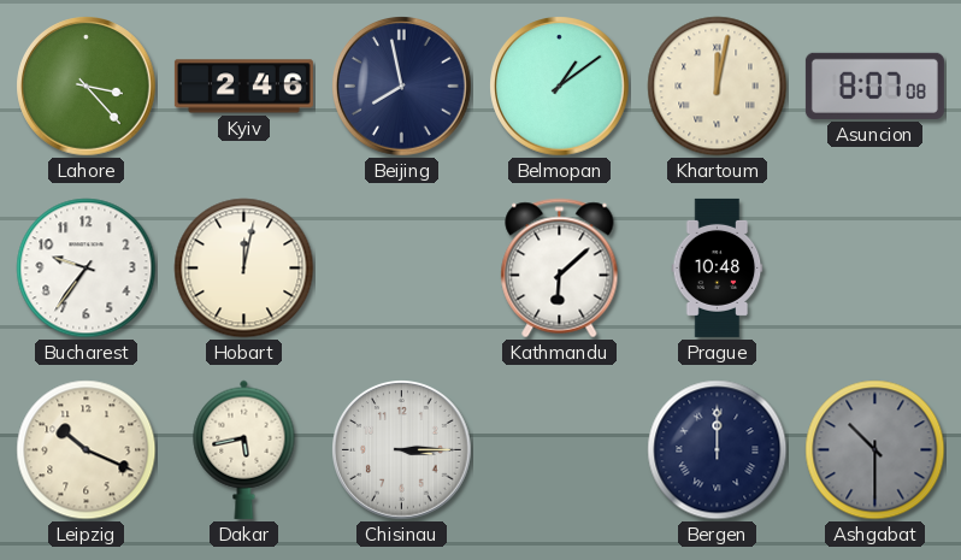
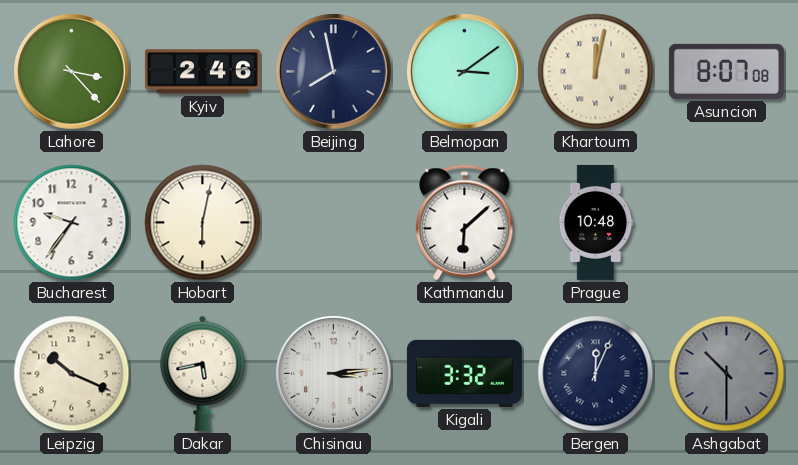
Belmopan: 1:09 -> 3:09 (465, 72)
Hobart: 12:02 -> 6:02 (203, 223)
Chisinau: 3:15 -> 3:14 (334, 374)
Kigali: none -> 3:32 (464, 373)
Bergen: 12:00 -> 12:04 (596, 374)
